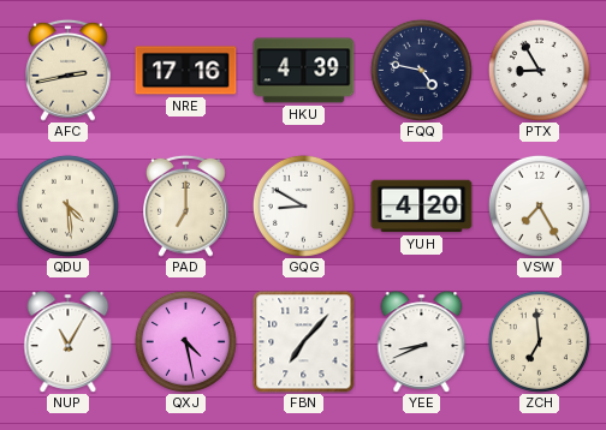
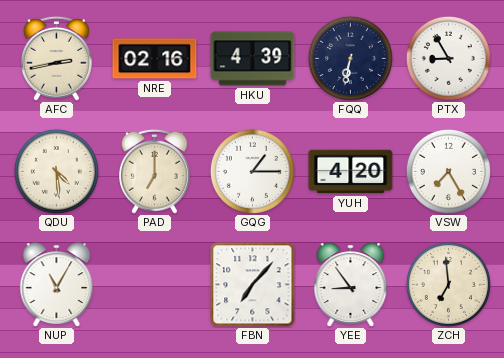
NRE: 17:16 -> 02:16 (155, 59)
FQQ: 4:47 -> 6:32 (350, 58)
GQG: 8:50 -> 1:15 (252, 171)
QXJ: 4:28 -> none (185, 341)
YEE: 8:41 -> 8:54 (351, 285)
